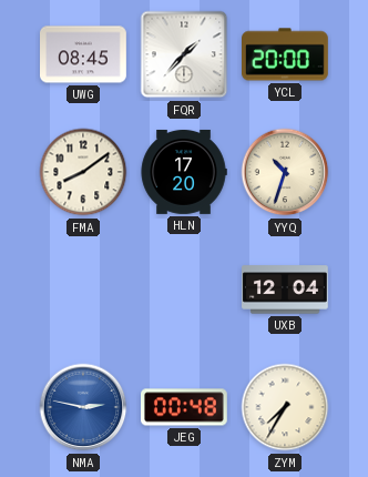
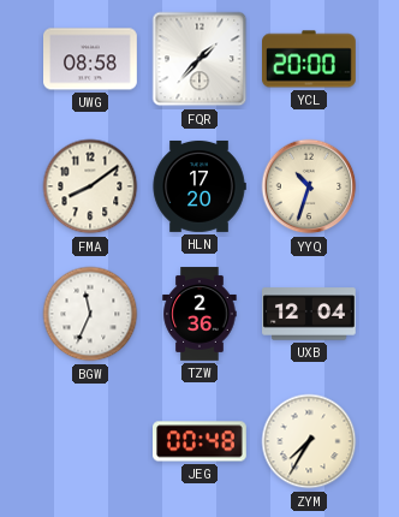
UWG: 08:45 -> 08:58 (91, 59)
BGW: none -> 11:34 (90, 314)
TZW: none -> 2:36 (199, 314)
NMA: 2:47 -> none (83, 407)
